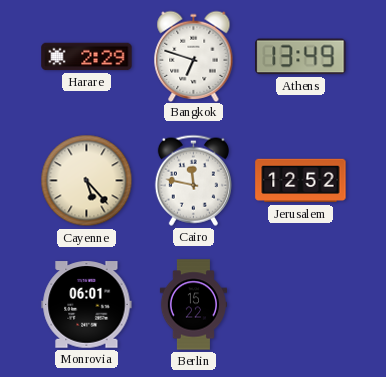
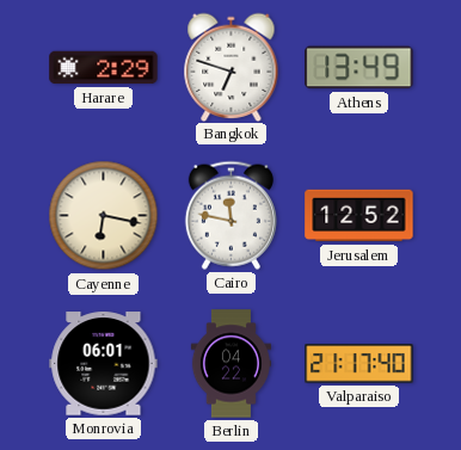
Cayenne: 5:23 -> 6:17 (104, 216)
Berlin: 15:22 -> 04:22 (230, 364)
Valparaiso: none -> 21:17 (359, 364)
